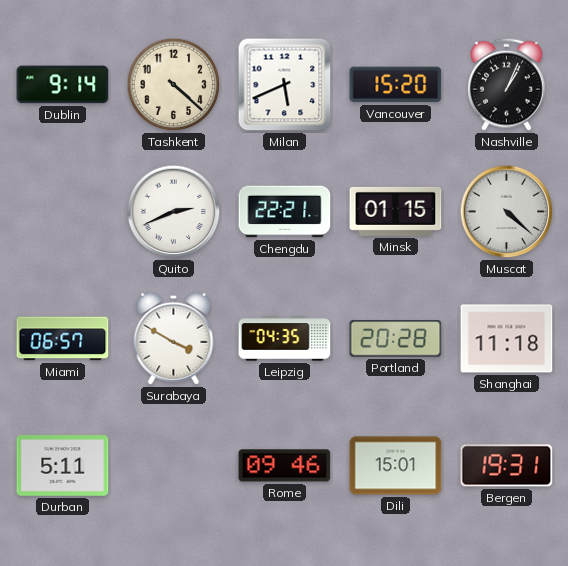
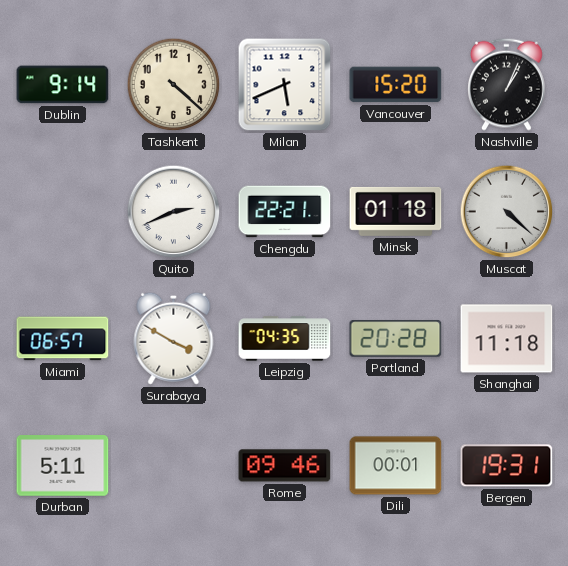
Minsk: 01:15 -> 01:18 (396, 211)
Dili: 15:01 -> 00:01 (396, 466)
